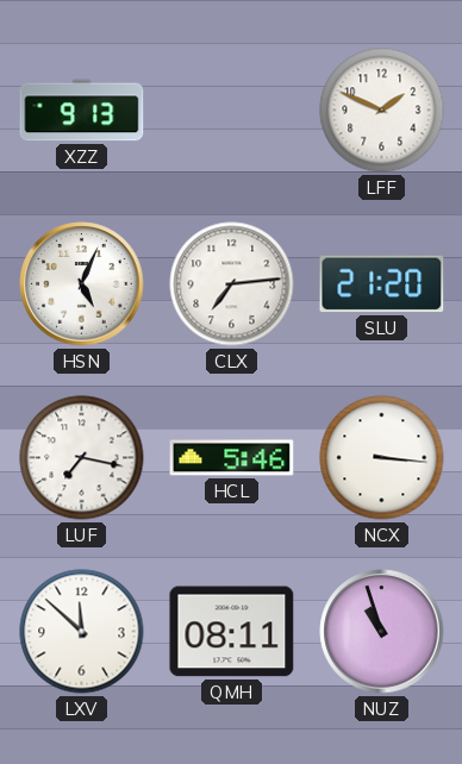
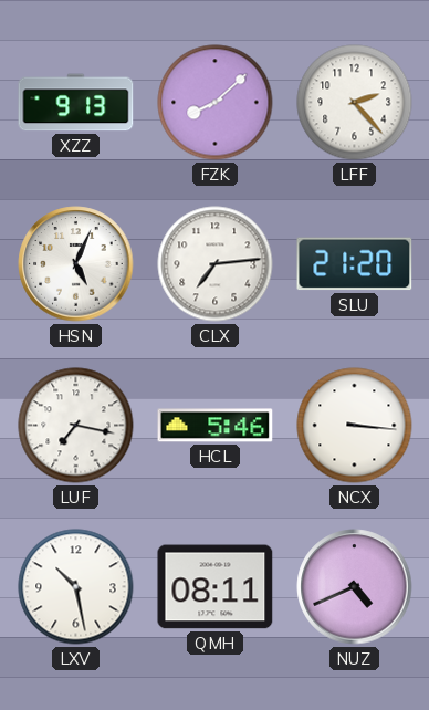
FZK: none -> 8:08 (216, 103)
LFF: 1:49 -> 2:23 (355, 103)
LXV: 11:52 -> 10:28 (76, 587)
NUZ: 10:57 -> 4:41 (355, 587)
